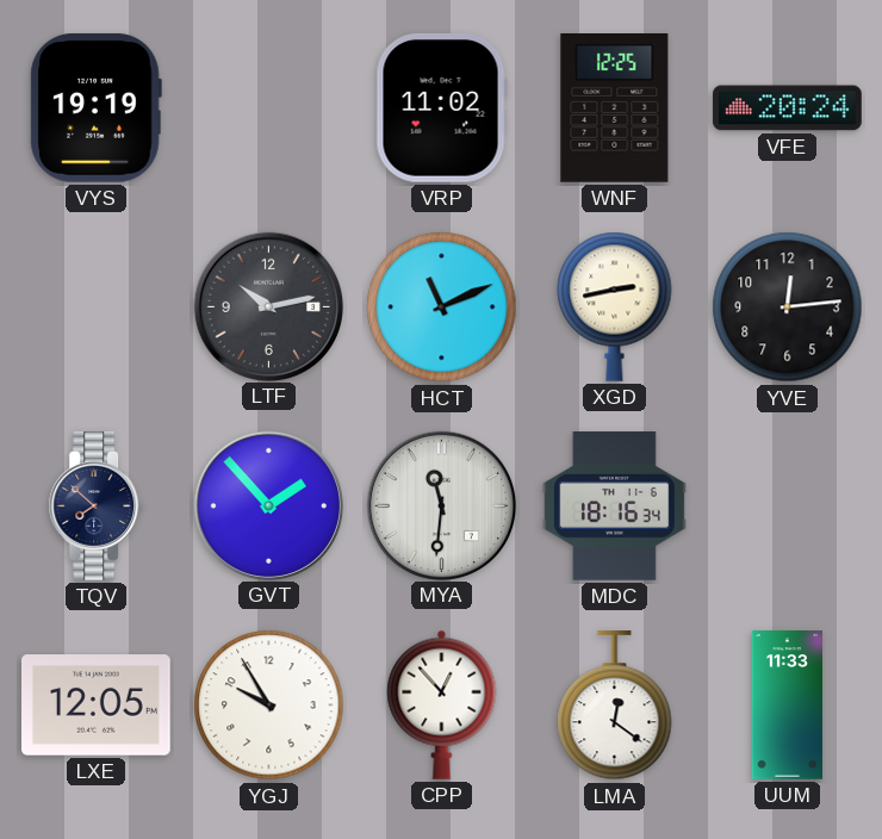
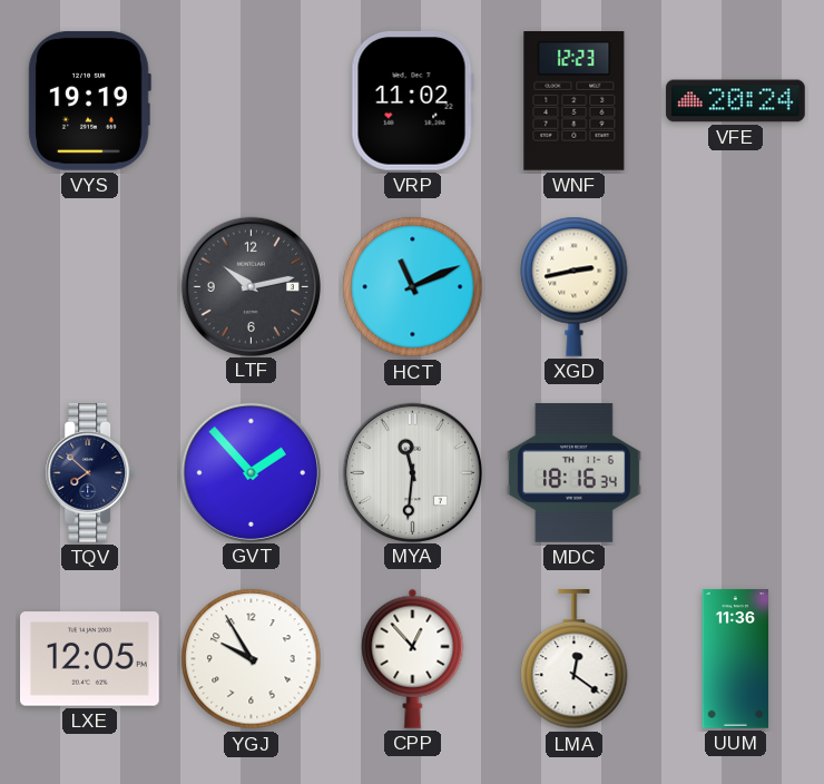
WNF: 12:25 -> 12:23 (575, 101)
YVE: 12:14 -> none (788, 307)
UUM: 11:33 -> 11:36 (735, 659)
